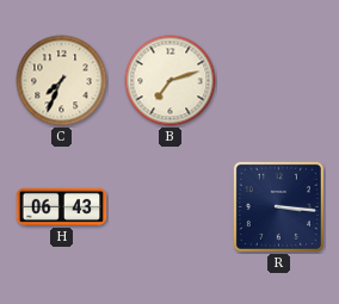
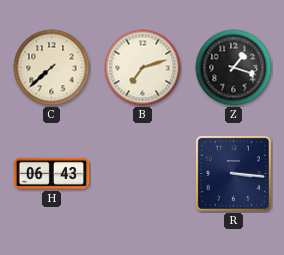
C: 7:34 -> 7:38 (52, 68)
Z: none -> 1:18 (234, 68)
